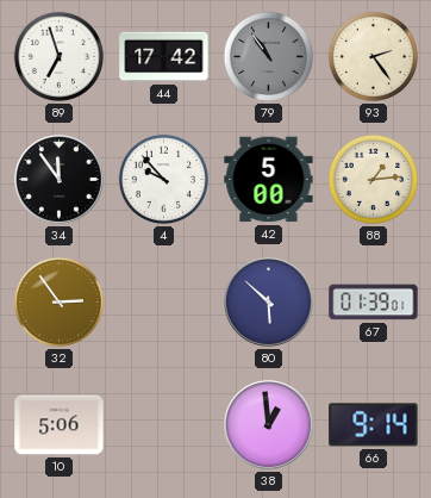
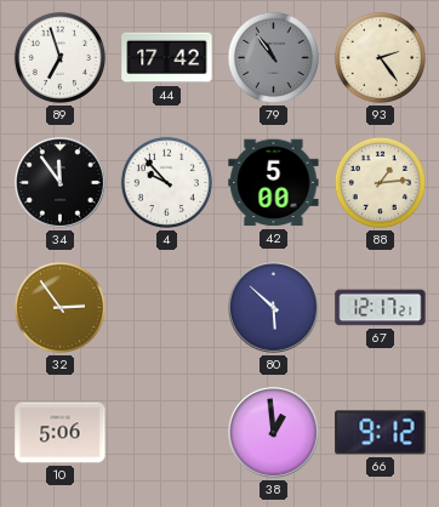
67: 01:39 -> 12:17 (381, 308)
66: 9:14 -> 9:12 (381, 433)
